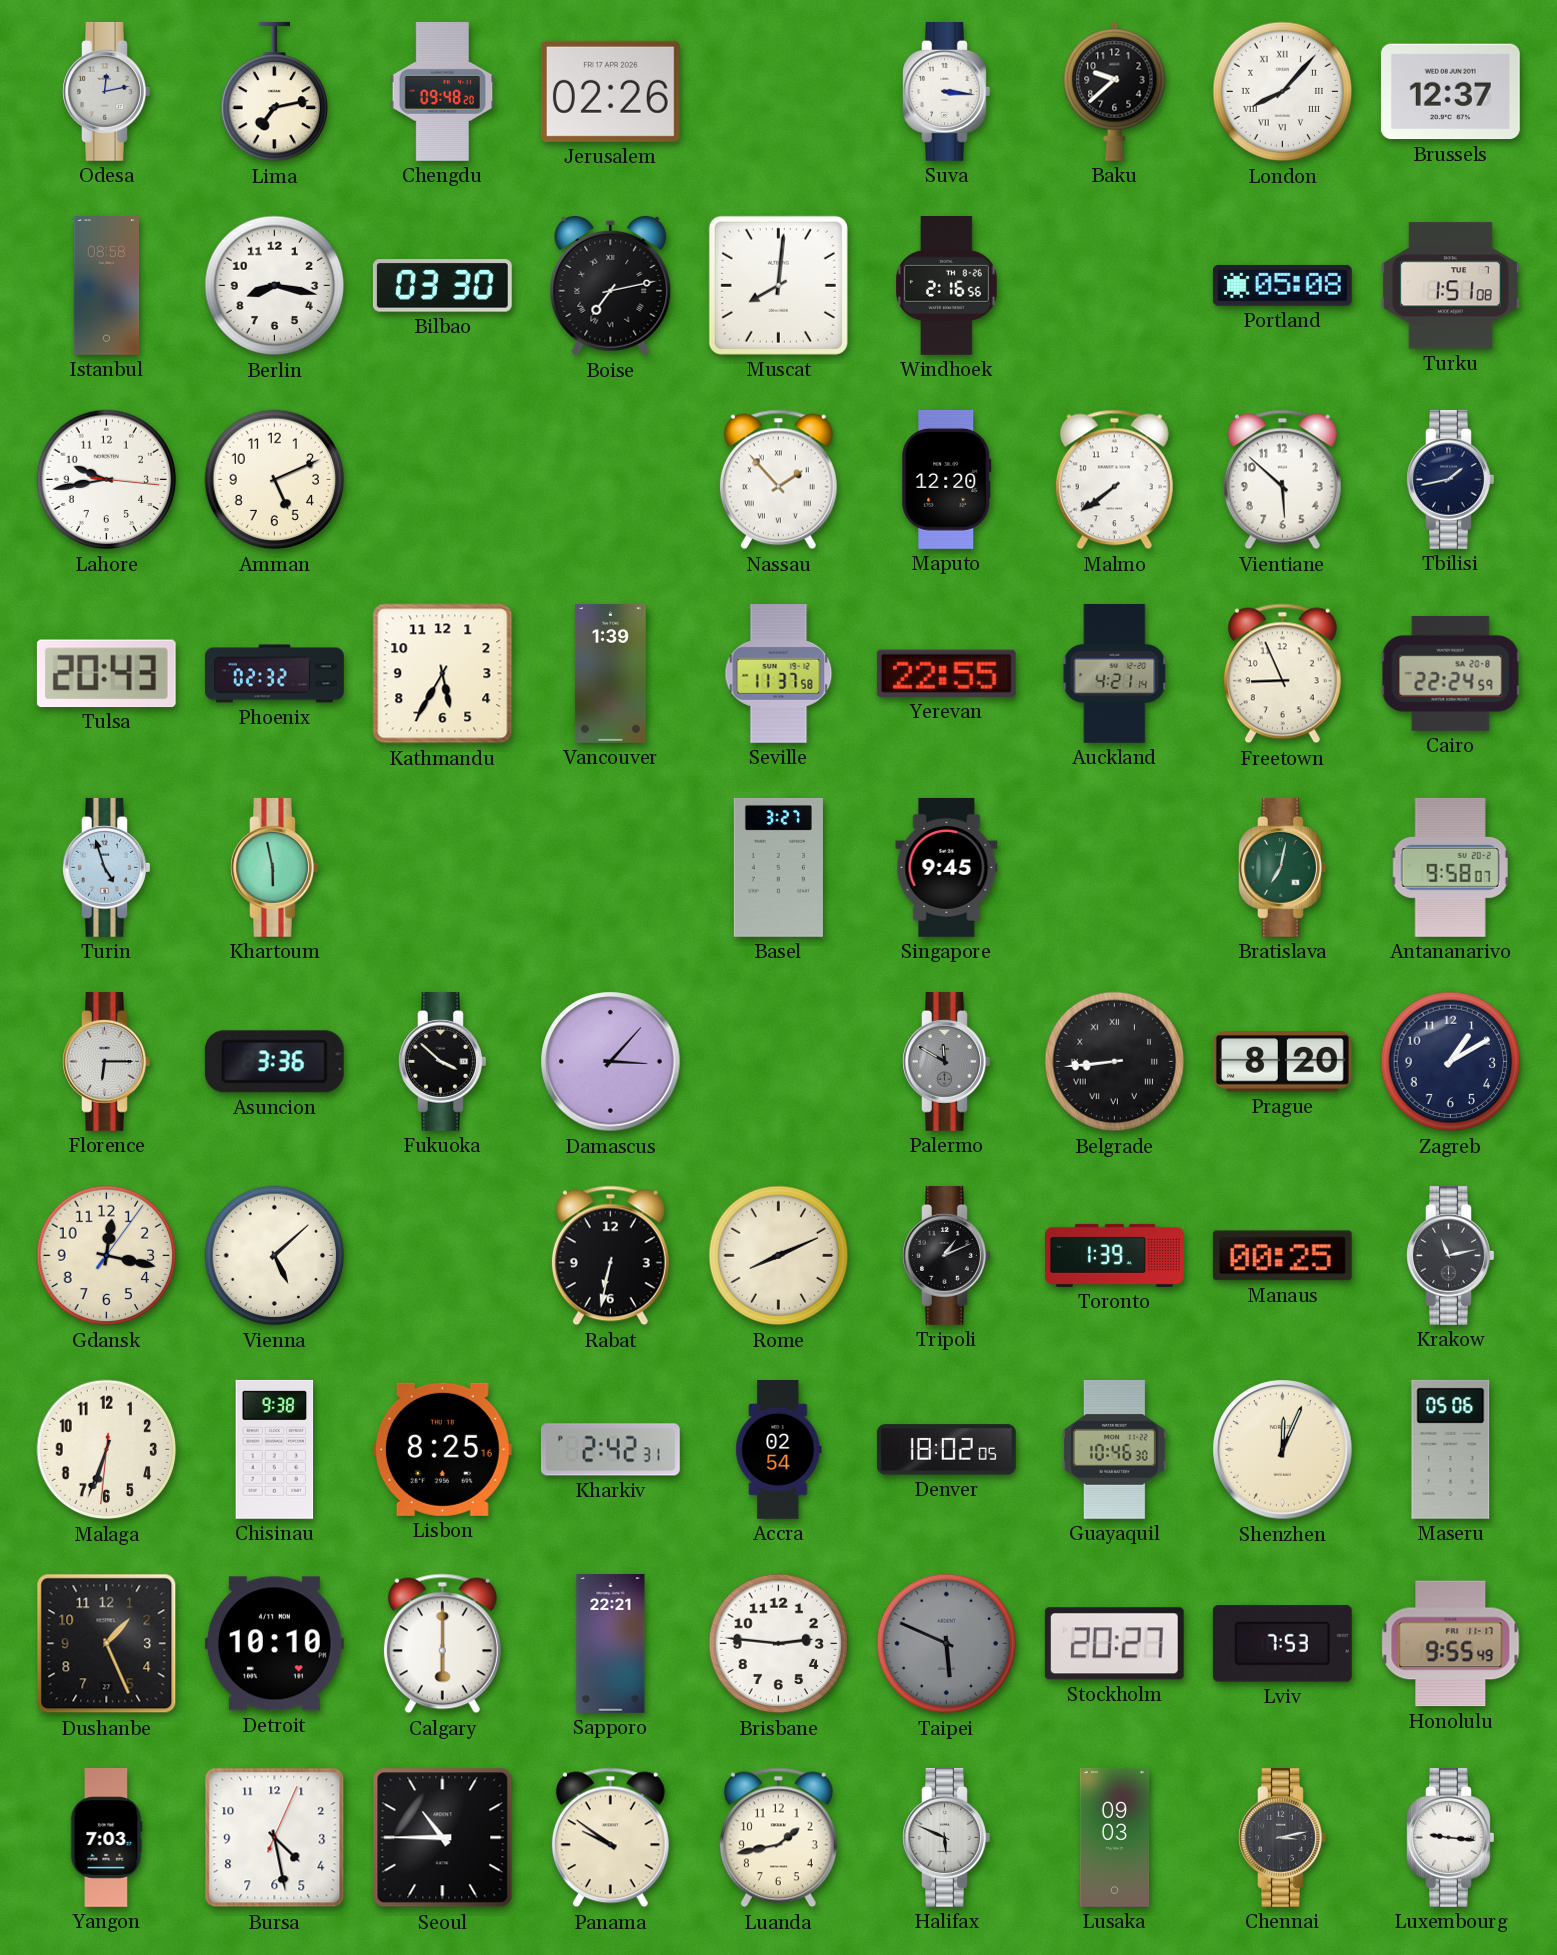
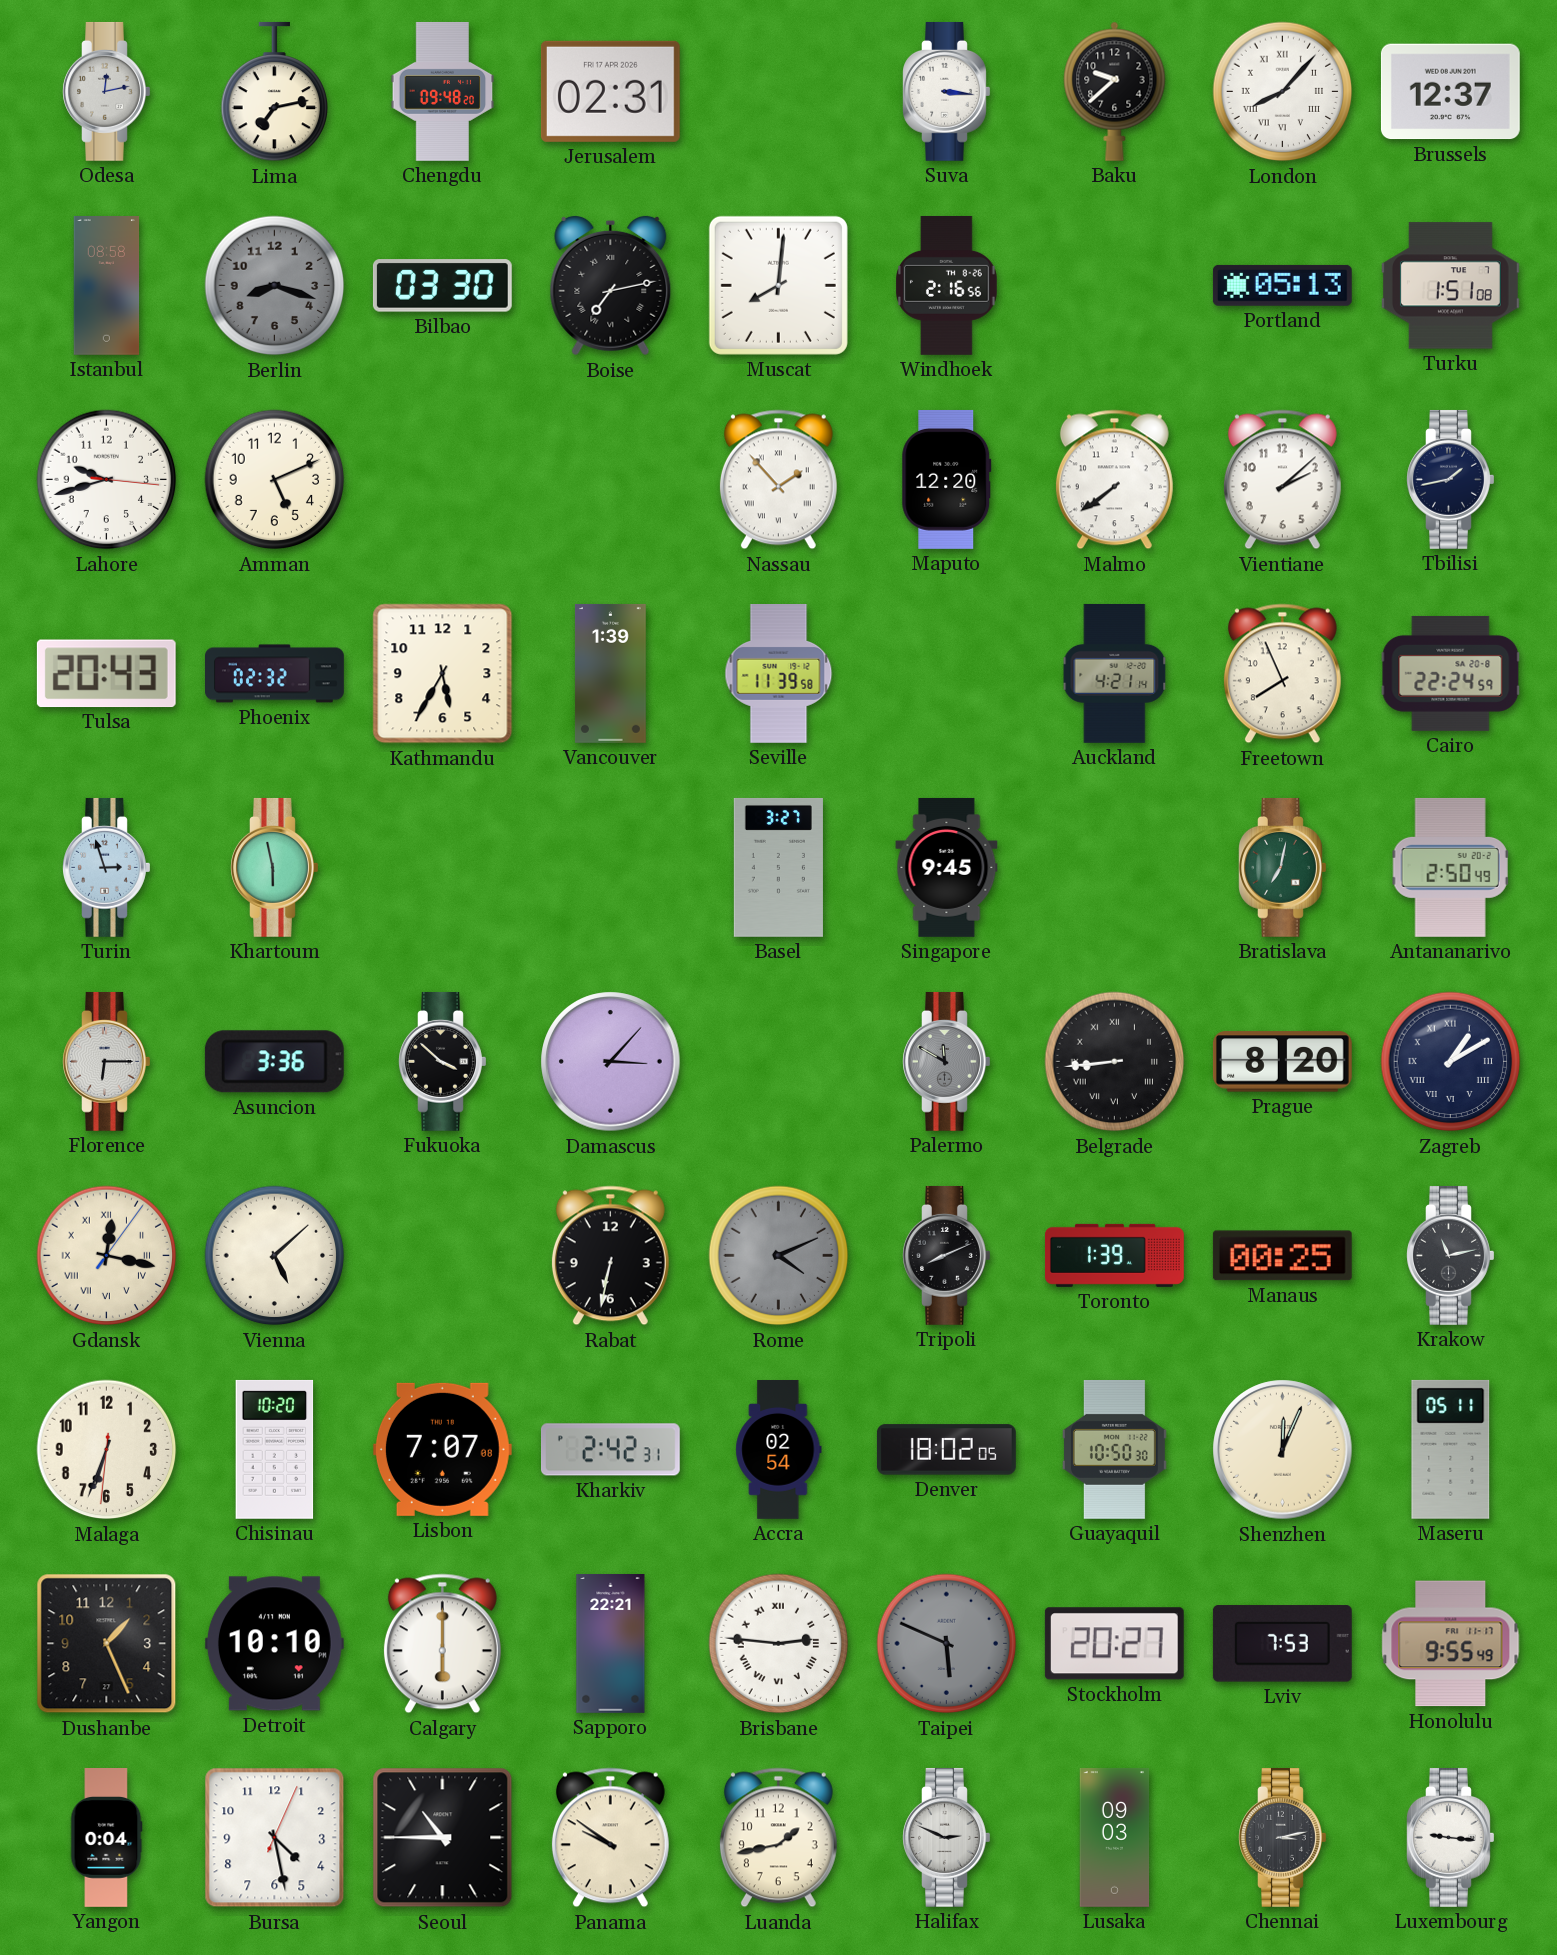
Jerusalem: 02:26 -> 02:31 (610, 91)
Berlin: 8:17 -> 8:18 (275, 286)
Berlin dial: white -> grey (275, 286)
Portland: 05:08 -> 05:13 (1282, 285)
Lahore: 9:43 -> 9:42 (107, 480)
Vientiane: 5:52 -> 2:08 (1282, 480)
Seville: 11:37 -> 11:39 (779, 674)
Yerevan: 22:55 -> none (946, 673)
Freetown: 8:56 -> 7:56 (1282, 674)
Turin: 4:57 -> 2:57 (107, 867)
Antananarivo: 9:58 -> 2:50 (1451, 867)
Zagreb numerals: Arabic -> Roman (1451, 1062)
Gdansk numerals: Arabic -> Roman (107, 1256)
Rome: 8:11 -> 4:11 (779, 1256)
Rome dial: cream -> grey (779, 1256)
Tripoli: 1:11 -> 8:11 (947, 1255)
Chisinau: 9:38 -> 10:20 (275, 1449)
Lisbon: 8:25 -> 7:07 (442, 1449)
Guayaquil: 10:46 -> 10:50 (1114, 1449)
Maseru: 05:06 -> 05:11 (1451, 1449)
Brisbane numerals: Arabic -> Roman (779, 1644)
Yangon: 7:03 -> 0:04 (106, 1838)
Halifax: 5:49 -> 2:49 (947, 1837)
